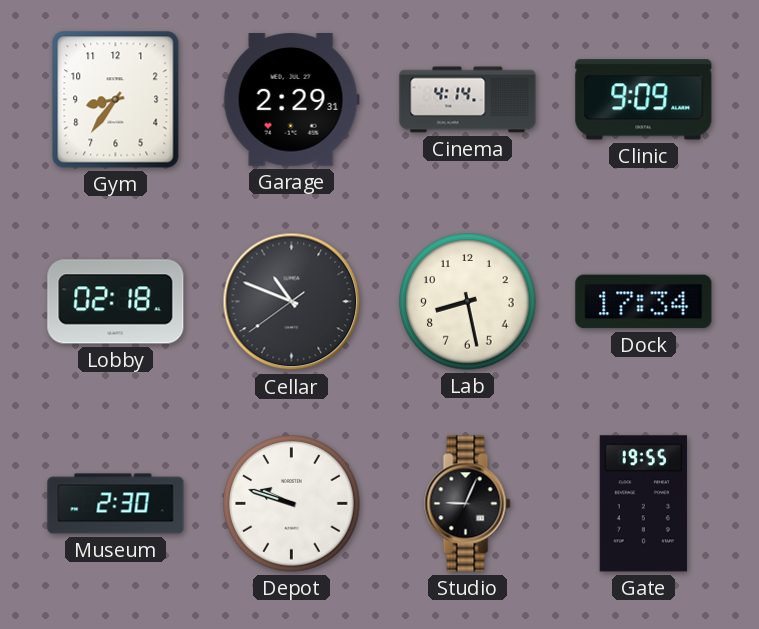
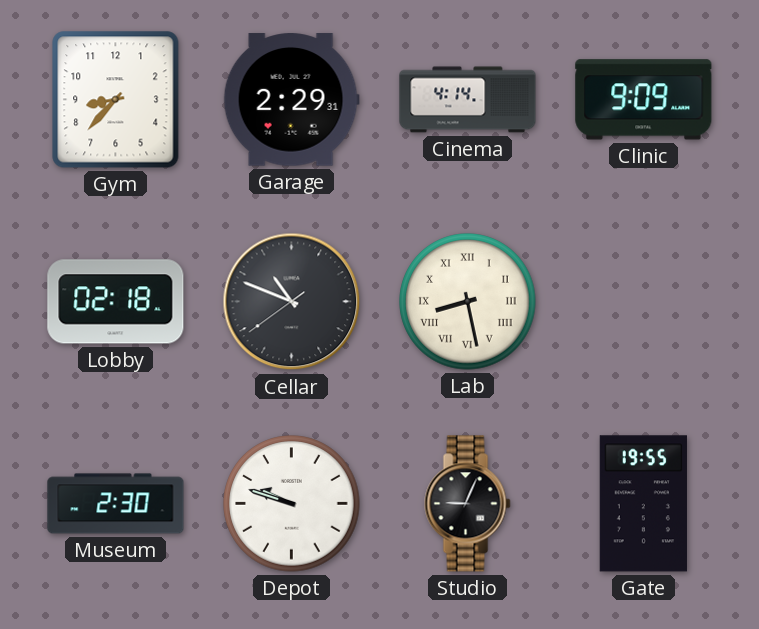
Gym: 8:36 -> 8:37 (116, 100)
Lab numerals: Arabic -> Roman (468, 302)
Dock: 17:34 -> none (644, 302)
